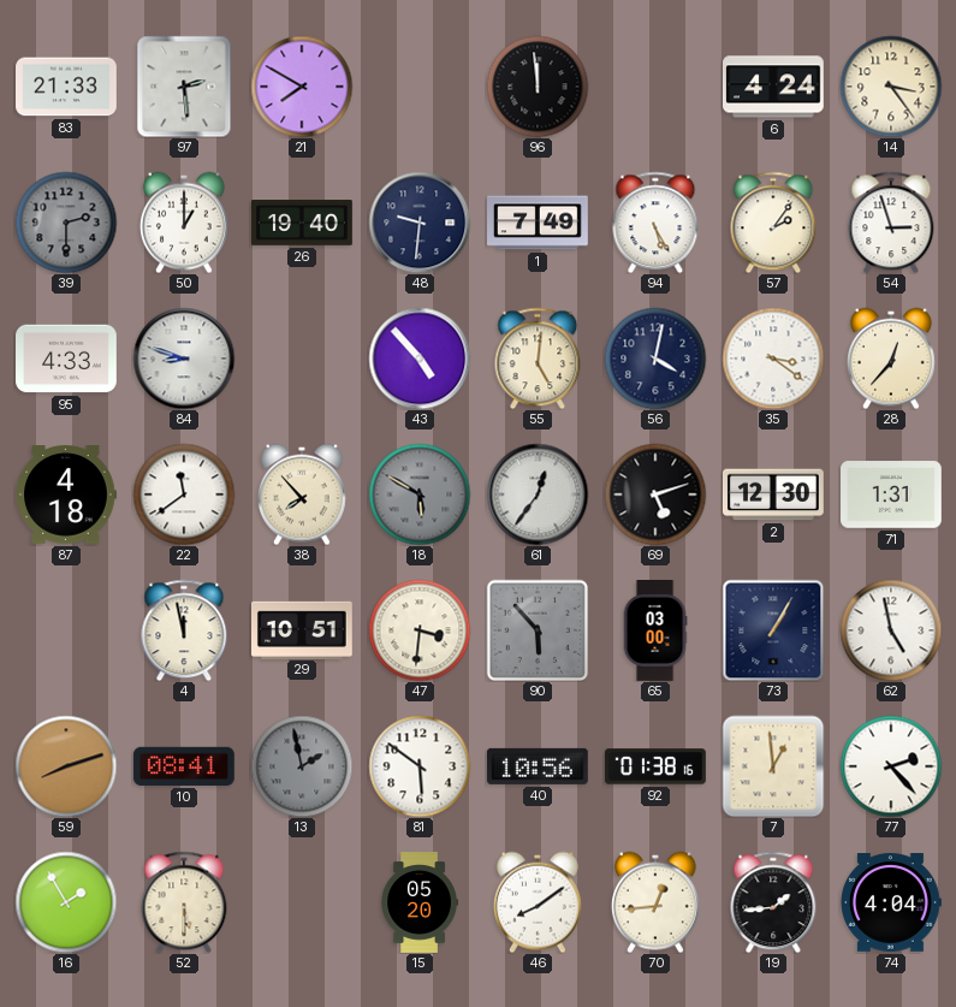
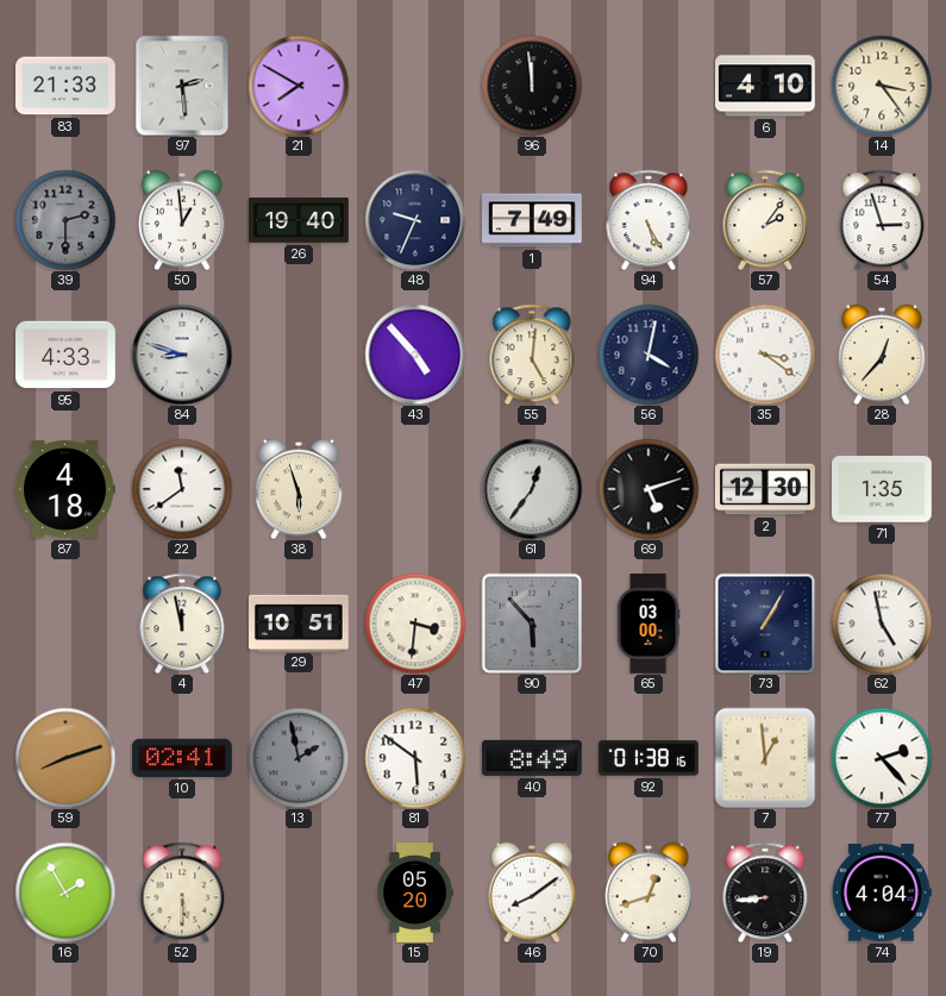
6: 4:24 -> 4:10 (766, 86)
50: 1:00 -> 12:59 (182, 220)
48: 9:31 -> 9:34 (415, 220)
38: 7:53 -> 5:57 (299, 489)
18: 5:50 -> none (420, 494)
71: 1:31 -> 1:35 (883, 489)
10: 08:41 -> 02:41 (182, 758)
40: 10:56 -> 8:49 (532, 758)
70: 12:44 -> 12:42 (649, 892)
19: 1:44 -> 8:44 (765, 892)
